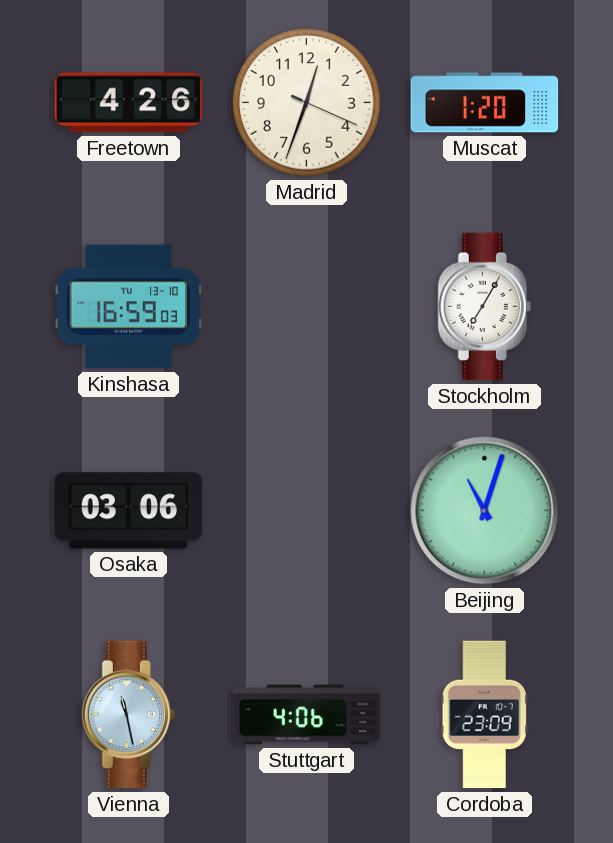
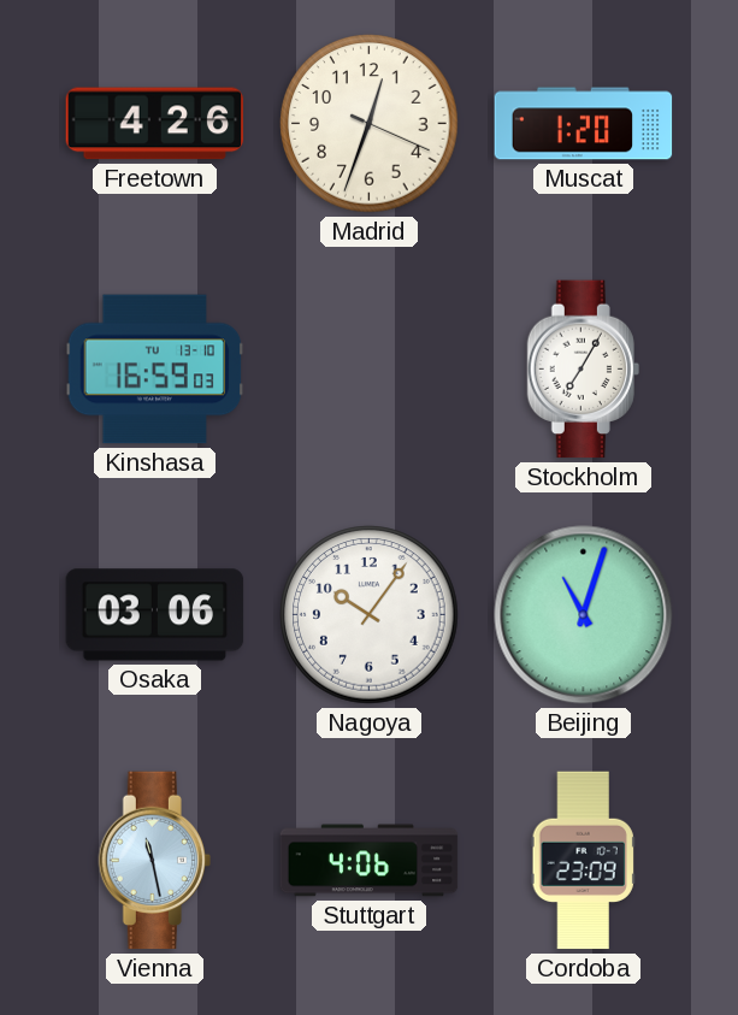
Nagoya: none -> 10:06 (370, 615)
